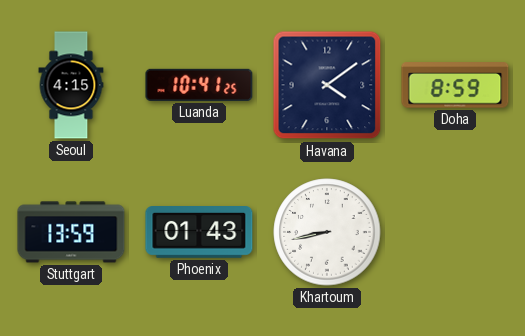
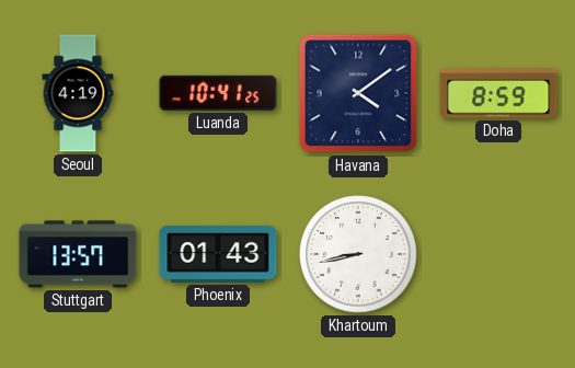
Seoul: 4:15 -> 4:19 (78, 93)
Stuttgart: 13:59 -> 13:57 (78, 254)
